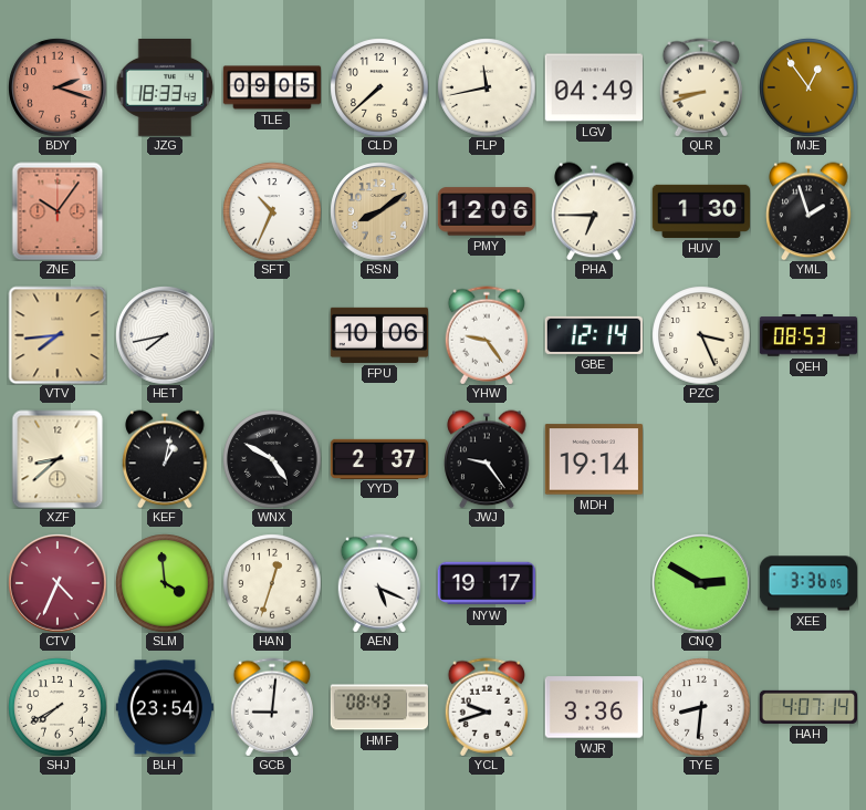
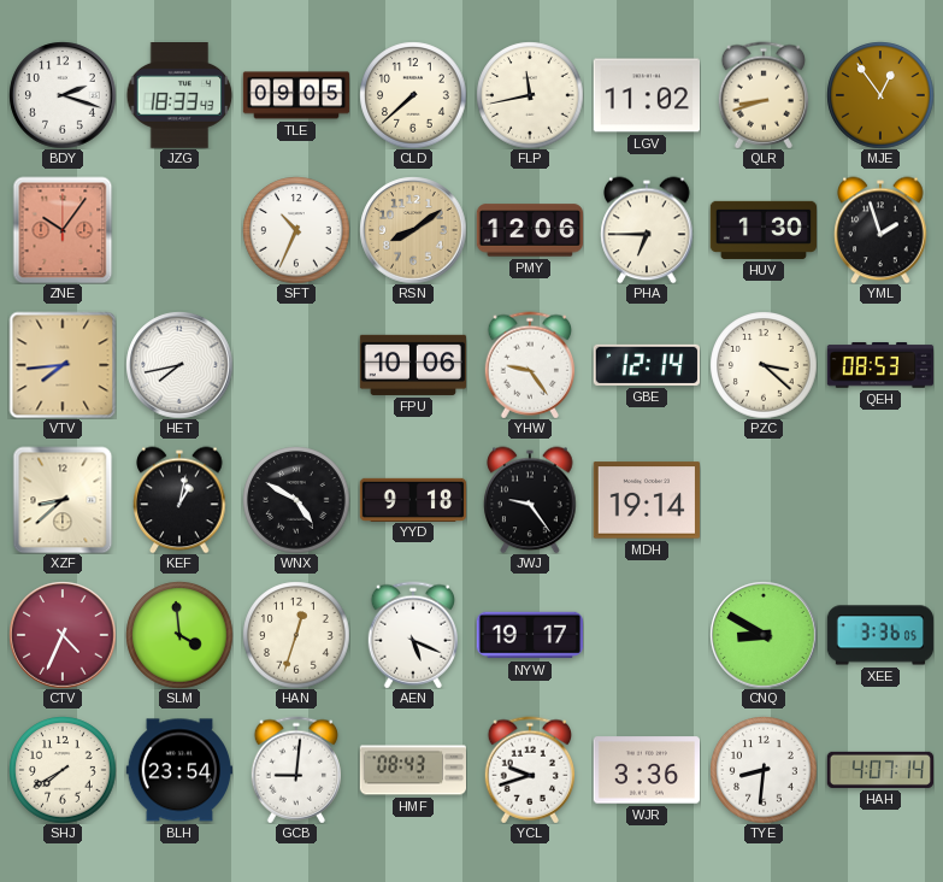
BDY dial: salmon -> white (63, 95)
LGV: 04:49 -> 11:02 (646, 95)
PZC: 3:26 -> 3:22 (764, 365)
YYD: 2:37 -> 9:18 (413, 499)
CNQ: 2:50 -> 8:50 (764, 635)
